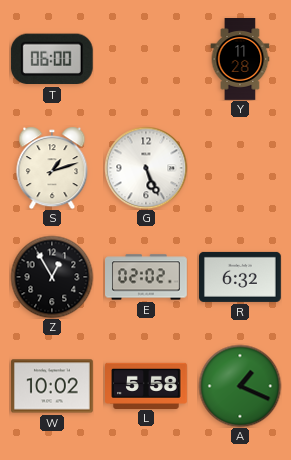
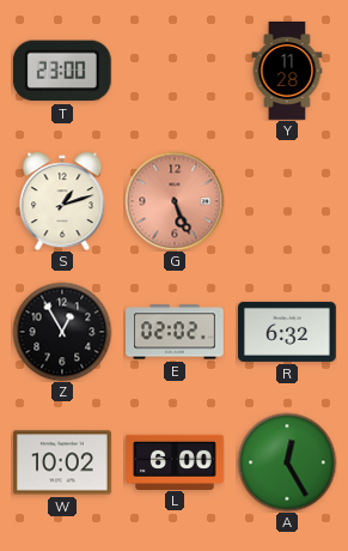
T: 06:00 -> 23:00 (62, 71)
G dial: white -> salmon (175, 201)
L: 5:58 -> 6:00 (176, 461)
A: 1:19 -> 12:25 (287, 462)
